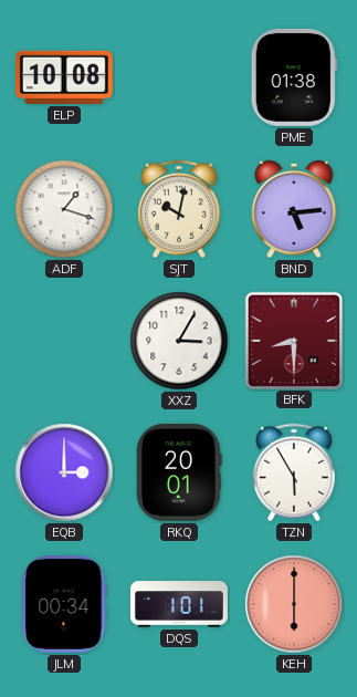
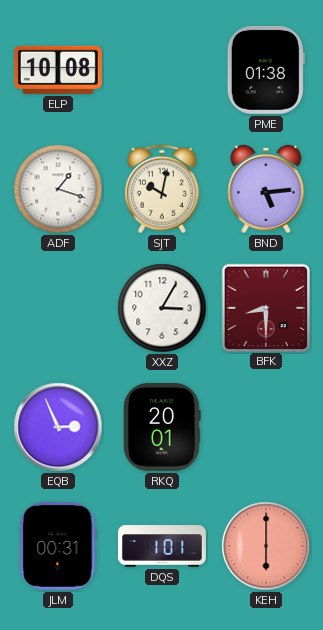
EQB: 3:00 -> 2:56 (58, 427)
TZN: 5:55 -> none (294, 472)
JLM: 00:34 -> 00:31 (58, 546)
